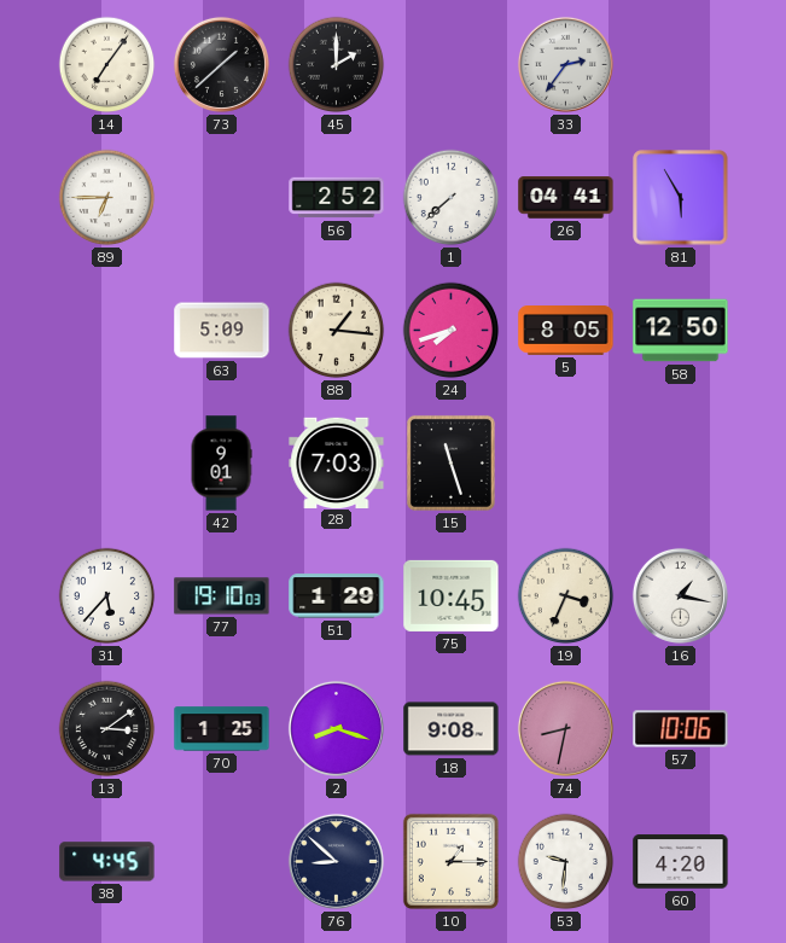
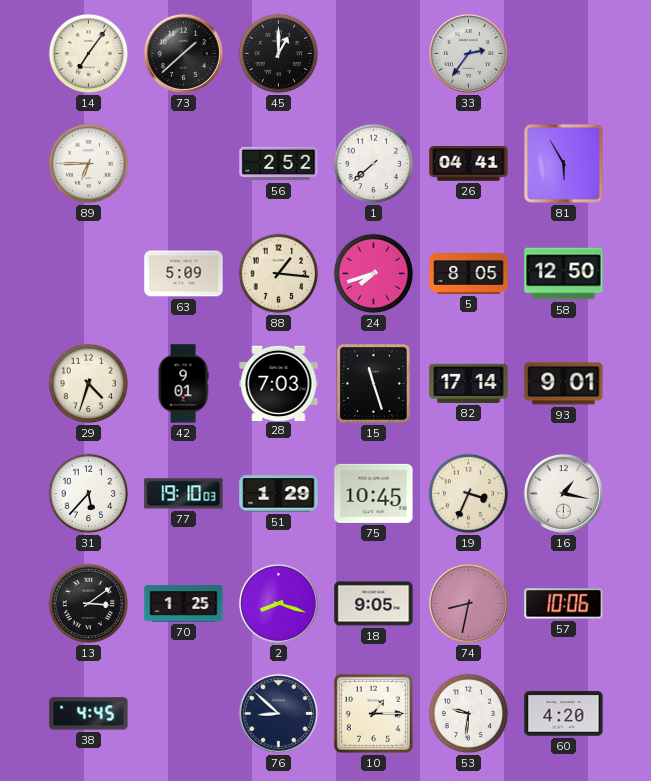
45: 2:00 -> 1:00 (279, 54)
29: none -> 4:33 (89, 384)
82: none -> 17:14 (469, 383)
93: none -> 9:01 (564, 384)
18: 9:08 -> 9:05 (374, 604)
